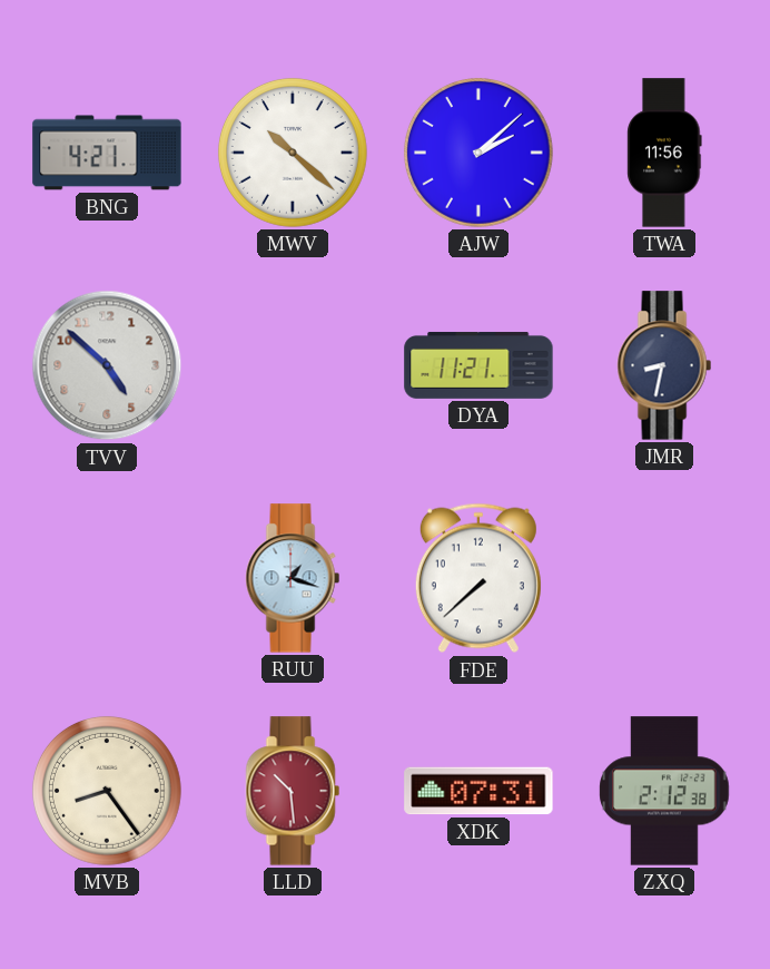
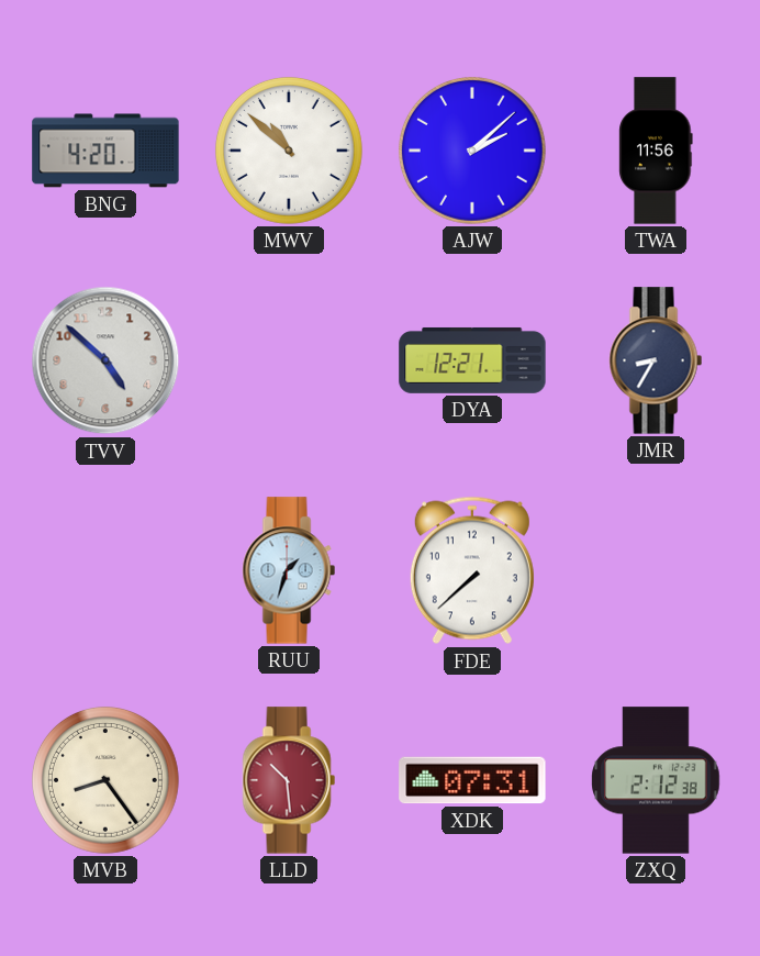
BNG: 4:21 -> 4:20 (105, 151)
MWV: 10:22 -> 10:52 (289, 151)
DYA: 11:21 -> 12:21 (472, 360)
JMR: 8:32 -> 8:35 (656, 360)
RUU: 1:18 -> 1:33 (289, 570)
